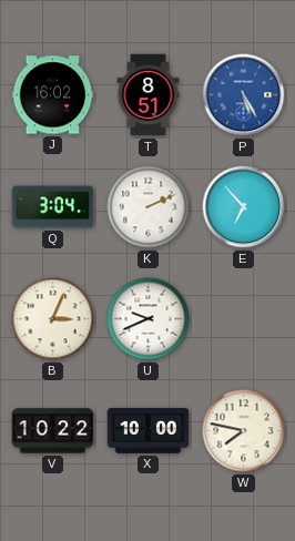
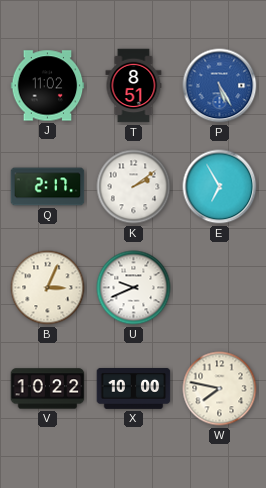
J: 16:02 -> 11:02 (48, 86)
Q: 3:04 -> 2:17 (48, 187)
K: 2:11 -> 2:09 (134, 187)
E: 6:53 -> 6:55 (220, 187)
